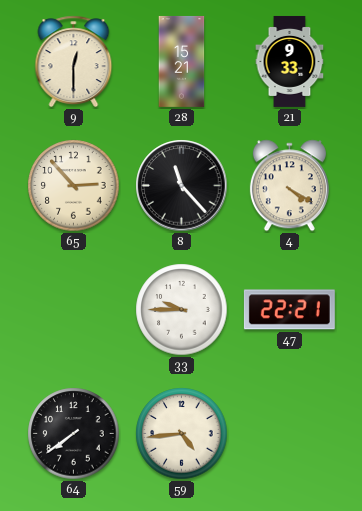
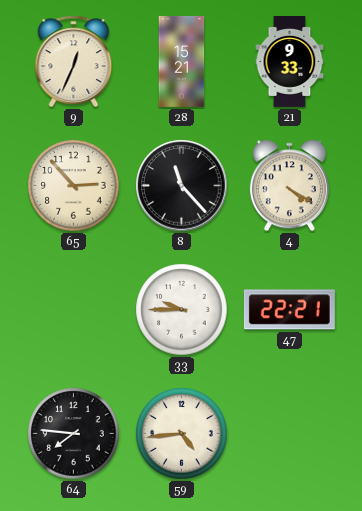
9: 12:30 -> 12:34 (74, 62)
64: 7:39 -> 7:46 (74, 434)
